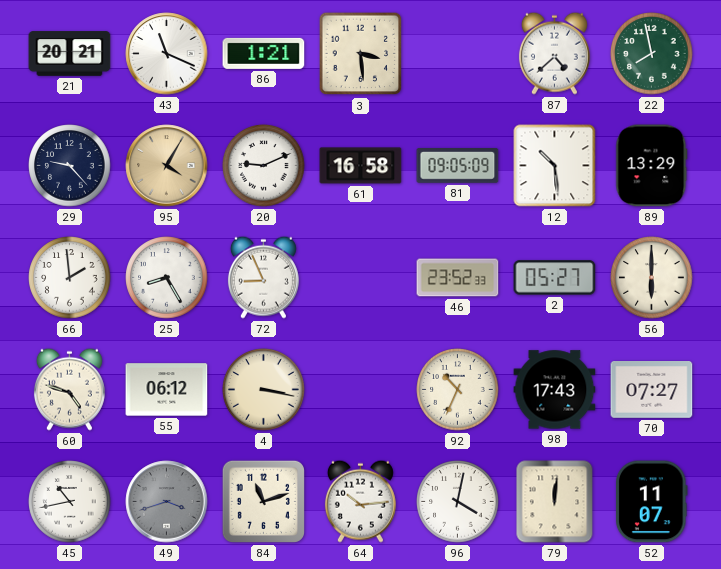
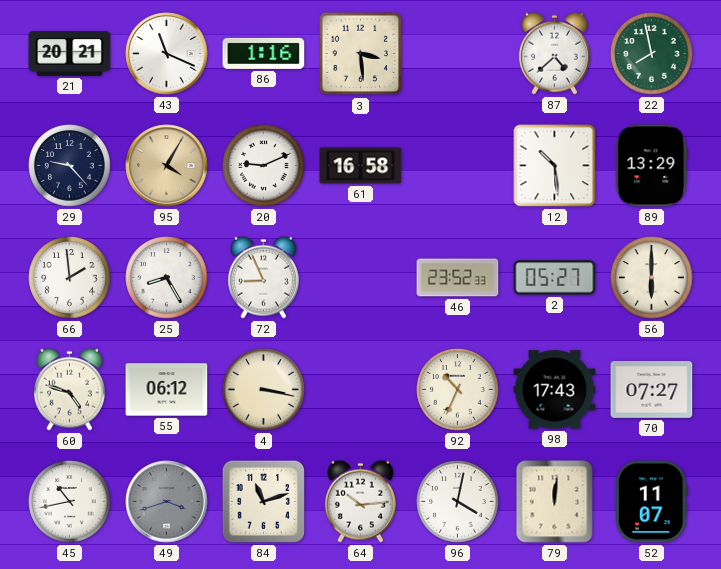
86: 1:21 -> 1:16 (264, 53)
81: 09:05 -> none (458, 166)
